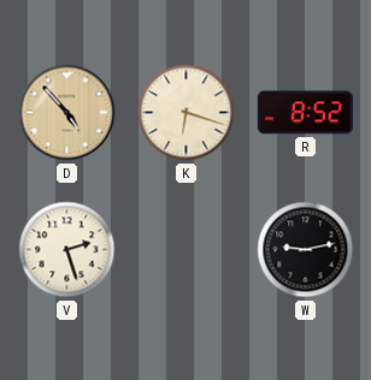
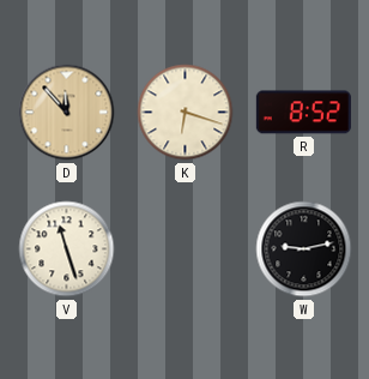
D: 4:53 -> 11:53 (67, 113)
V: 2:27 -> 11:27 (67, 249)
